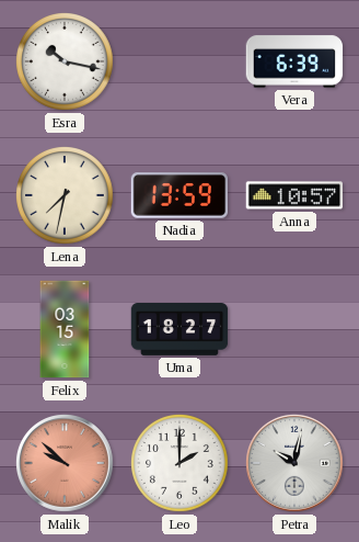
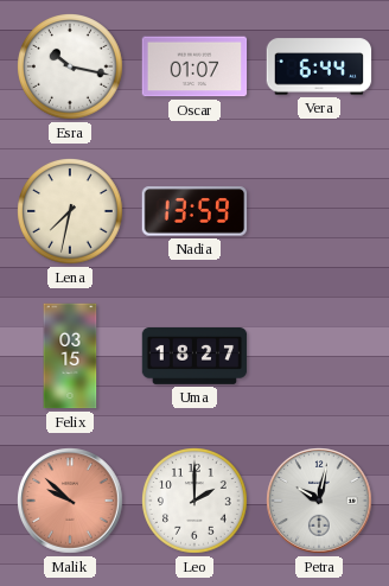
Oscar: none -> 01:07 (194, 66)
Vera: 6:39 -> 6:44 (319, 66)
Anna: 10:57 -> none (294, 195)
